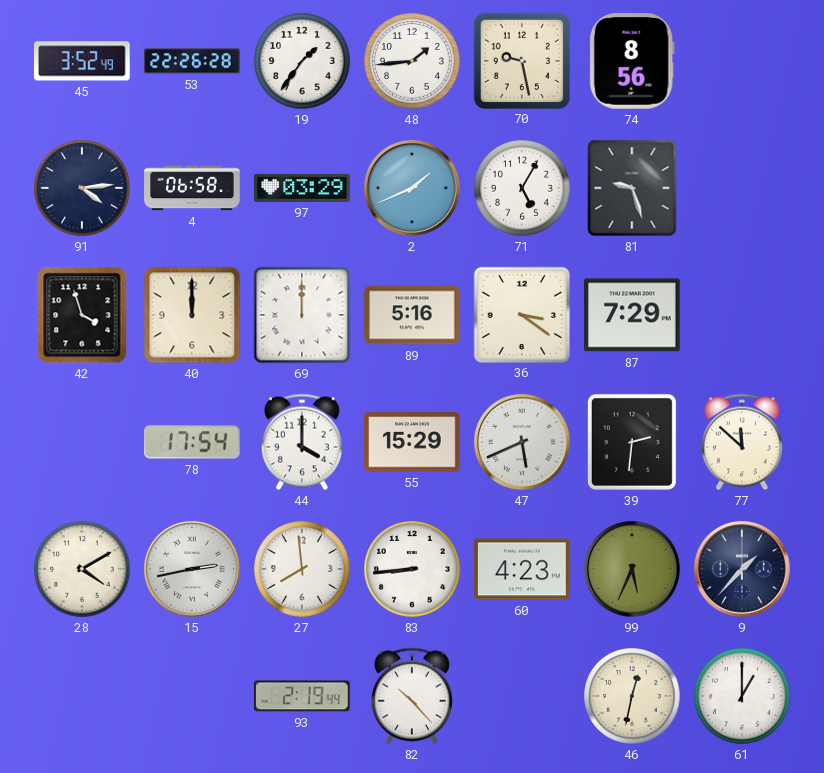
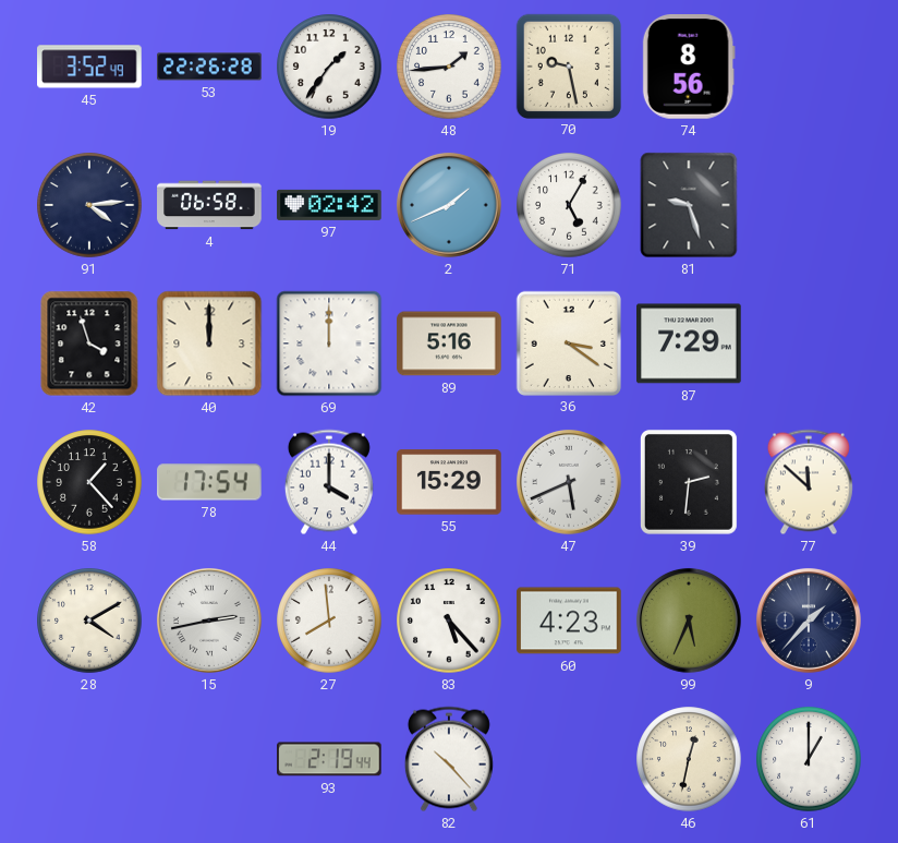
97: 03:29 -> 02:42 (329, 205)
58: none -> 1:23 (89, 482)
83: 8:44 -> 5:23 (449, 621)
